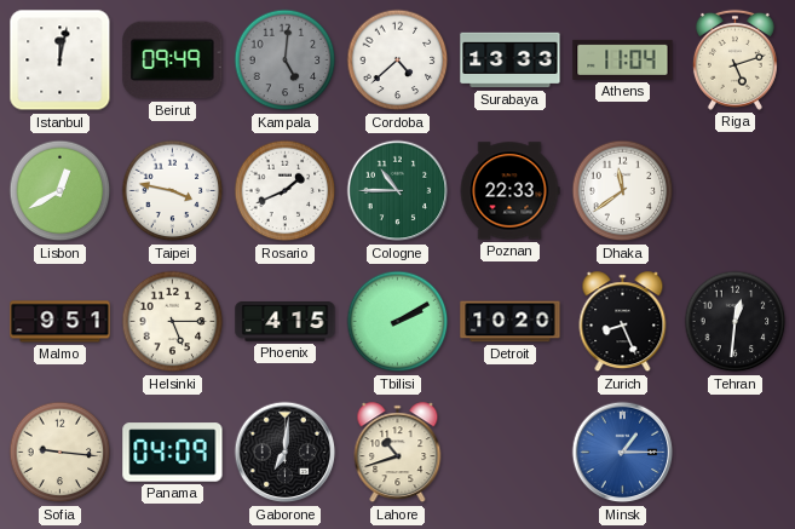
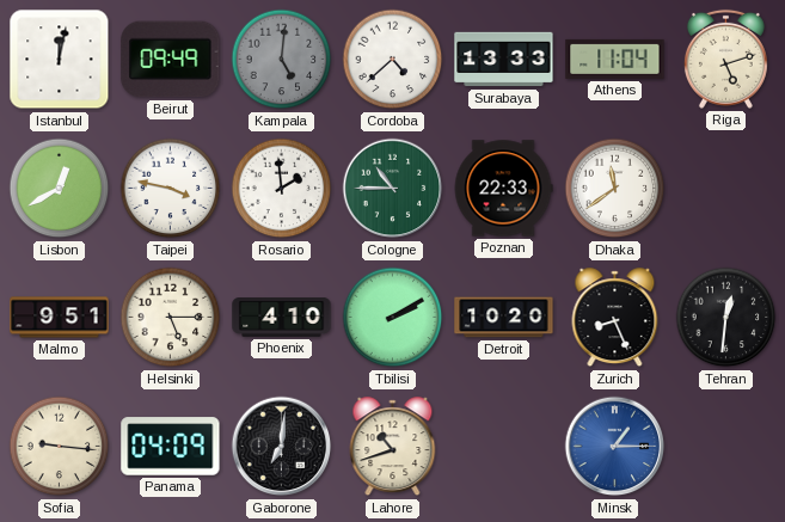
Rosario: 1:41 -> 1:59 (282, 189)
Phoenix: 4:15 -> 4:10 (282, 318)
